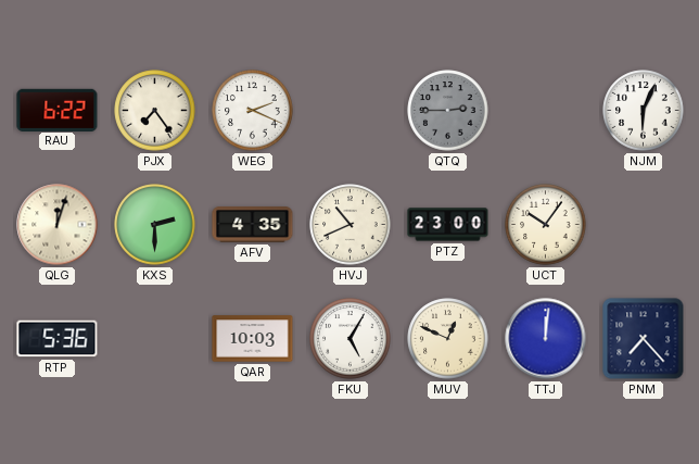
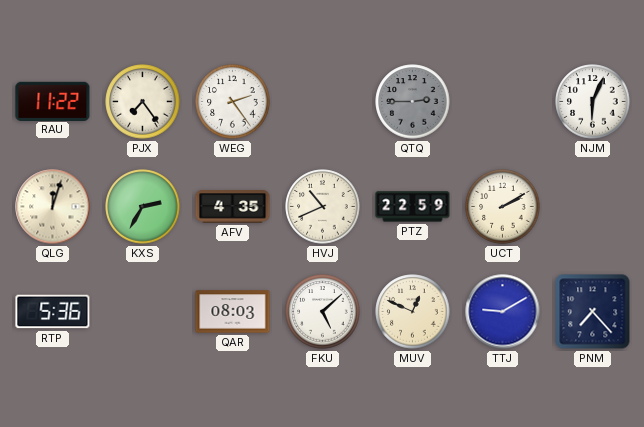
RAU: 6:22 -> 11:22 (53, 101)
WEG: 2:19 -> 2:24 (233, 102)
KXS: 2:30 -> 2:35 (143, 207)
PTZ: 23:00 -> 22:59 (413, 207)
UCT: 10:06 -> 2:10 (503, 207)
QAR: 10:03 -> 08:03 (233, 312)
FKU: 5:05 -> 5:08 (323, 312)
TTJ: 12:01 -> 9:10 (503, 312)
